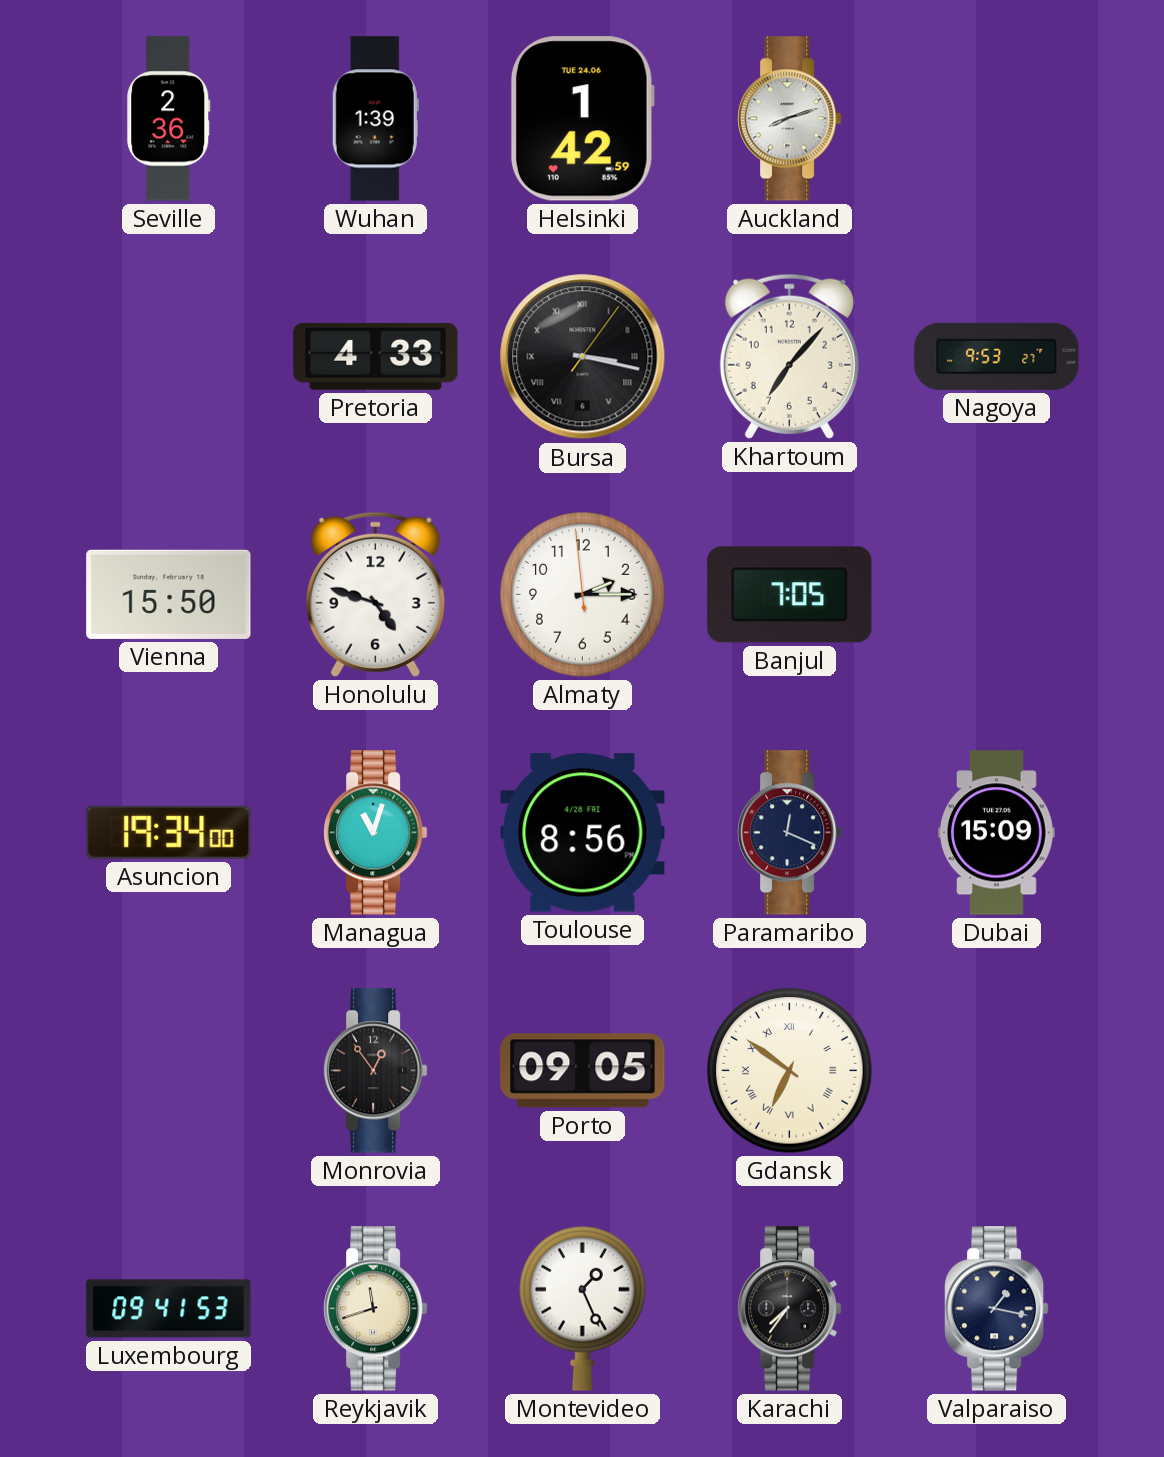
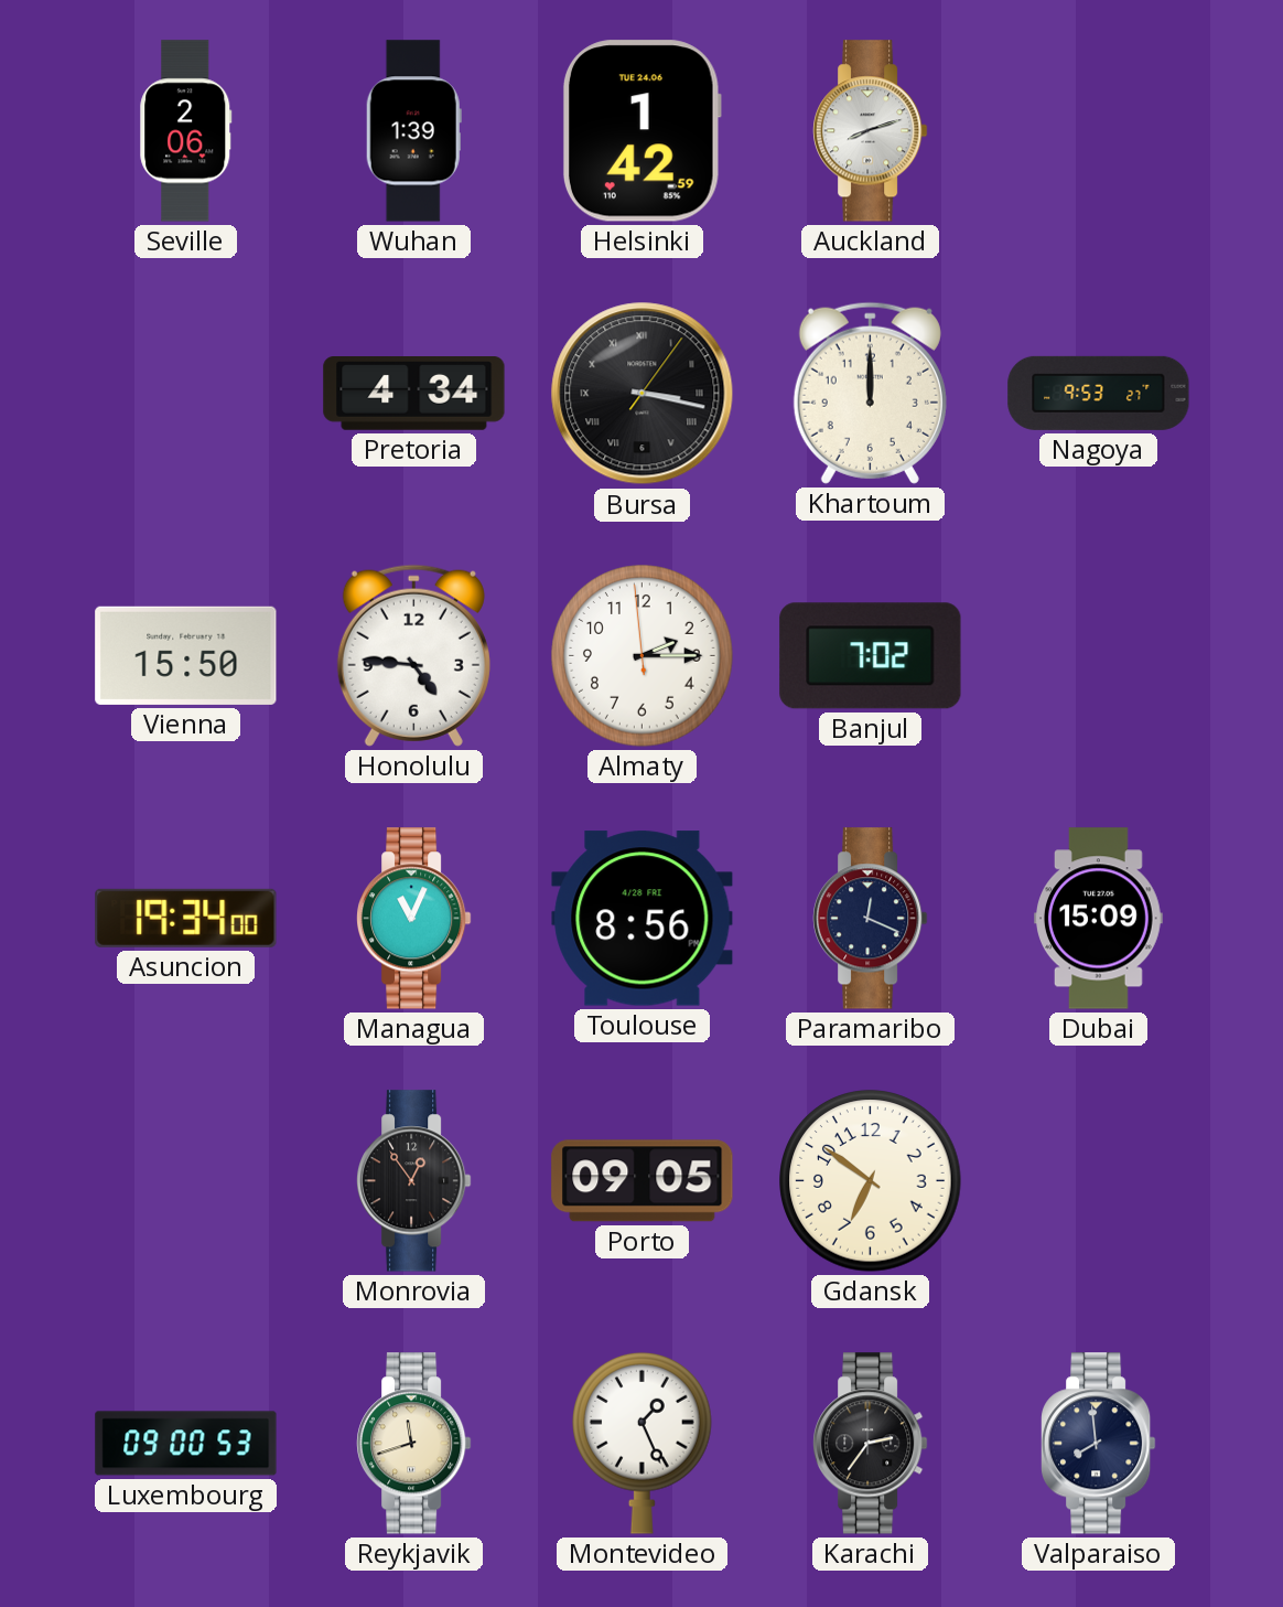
Seville: 2:36 -> 2:06 (186, 131)
Pretoria: 4:33 -> 4:34 (414, 394)
Khartoum: 7:07 -> 12:00 (870, 393)
Honolulu: 4:48 -> 4:46 (413, 655)
Banjul: 7:05 -> 7:02 (871, 656)
Managua: 11:03 -> 11:04 (414, 919)
Gdansk numerals: Roman -> Arabic (871, 1181)
Luxembourg: 09:41 -> 09:00 (186, 1444)
Karachi: 7:36 -> 2:36 (871, 1444)
Valparaiso: 1:17 -> 7:59 (1099, 1444)
